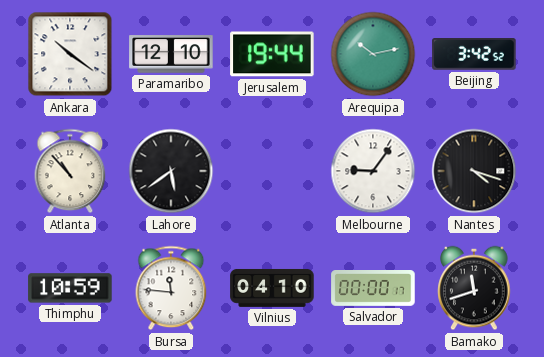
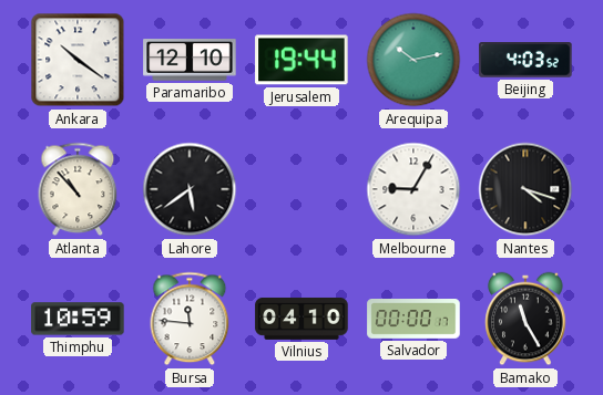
Beijing: 3:42 -> 4:03 (525, 61)
Melbourne: 9:06 -> 9:05 (413, 189)
Bamako: 11:42 -> 11:25 (525, 319)
